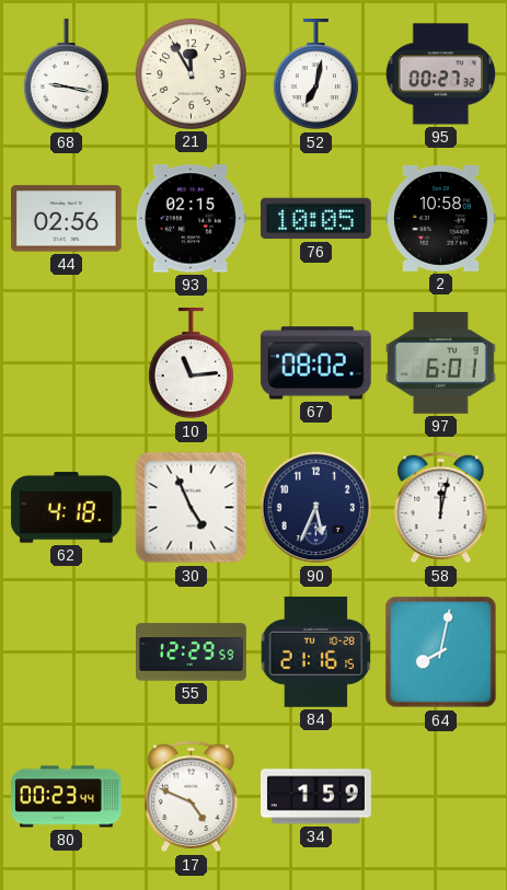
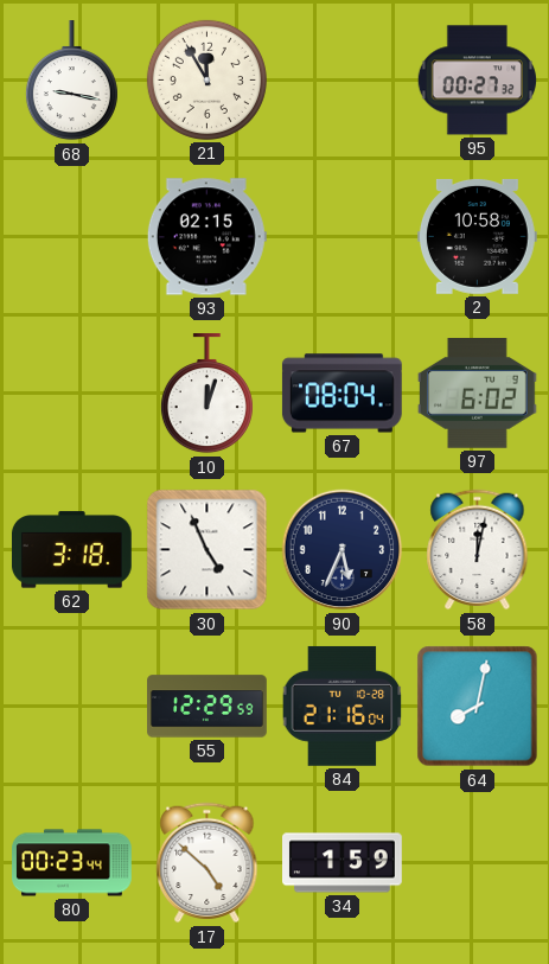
52: 7:02 -> none (315, 76)
44: 02:56 -> none (66, 219)
76: 10:05 -> none (315, 219)
10: 11:14 -> 12:03 (206, 395)
67: 08:02 -> 08:04 (341, 394)
97: 6:01 -> 6:02 (477, 394)
62: 4:18 -> 3:18 (71, 550)
84: 21:16:15 -> 21:16:04 (343, 706)
17: 4:49 -> 4:52 (208, 863)
